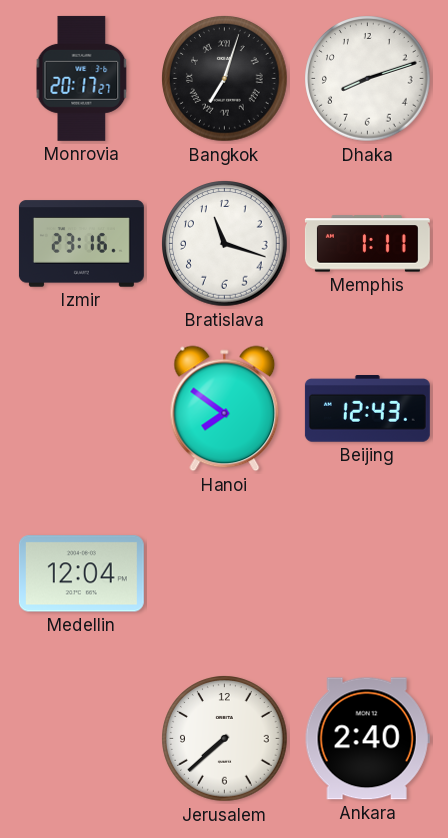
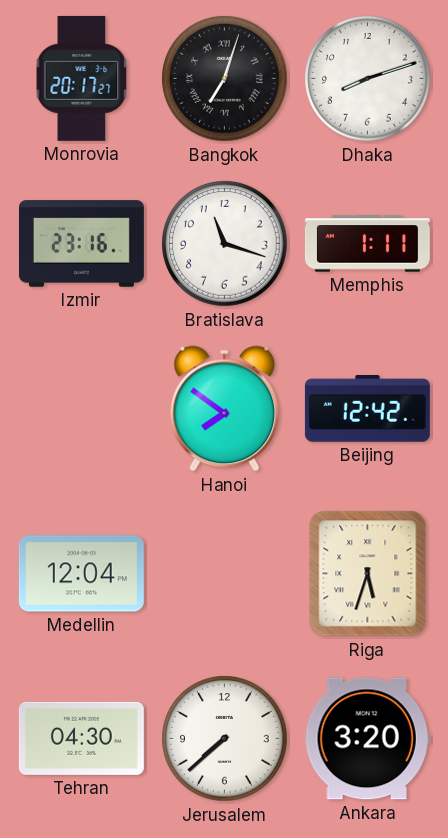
Beijing: 12:43 -> 12:42 (367, 409)
Riga: none -> 5:33 (368, 574)
Tehran: none -> 04:30 (81, 738)
Ankara: 2:40 -> 3:20 (367, 739)
